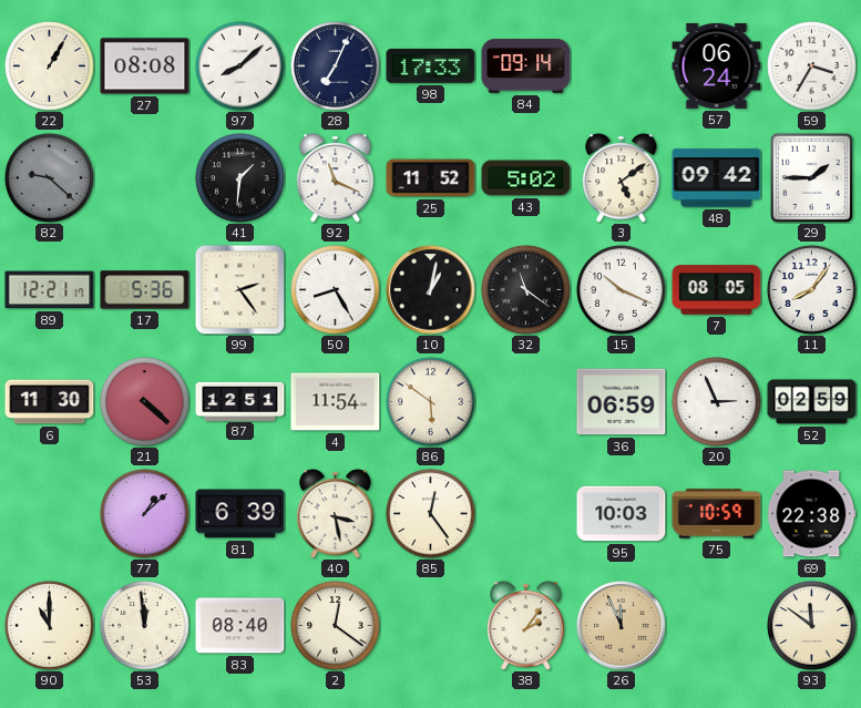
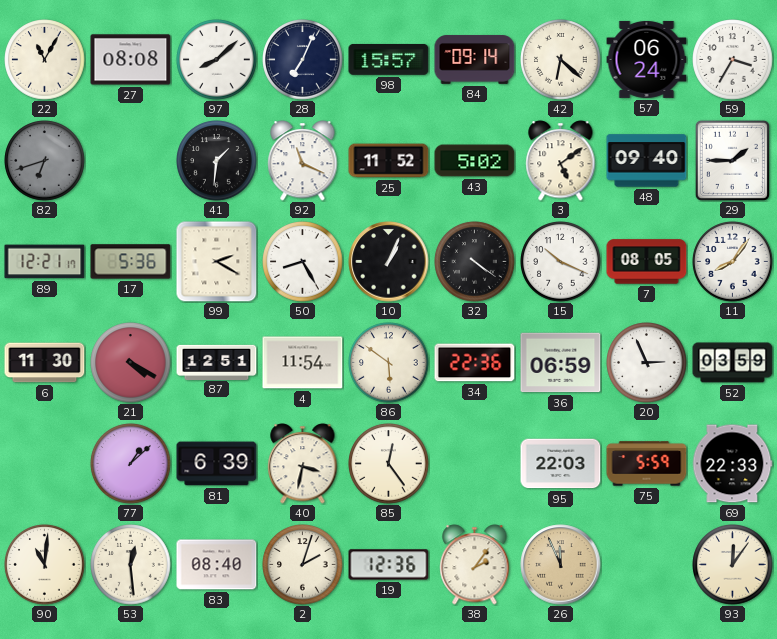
22: 1:05 -> 11:05 (45, 60)
98: 17:33 -> 15:57 (389, 59)
42: none -> 6:22 (561, 60)
82: 9:22 -> 6:42 (45, 161)
48: 09:42 -> 09:40 (647, 161)
99: 2:24 -> 2:20 (217, 262)
10: 1:02 -> 1:04 (389, 262)
32: 11:21 -> 4:21 (475, 262)
21: 4:22 -> 4:20 (131, 363)
34: none -> 22:36 (475, 363)
52: 02:59 -> 03:59 (733, 363)
40: 3:28 -> 3:32 (303, 464)
95: 10:03 -> 22:03 (561, 464)
75: 10:59 -> 5:59 (647, 464)
69: 22:38 -> 22:33 (732, 464)
90: 11:00 -> 11:01 (45, 565)
53: 11:59 -> 12:29 (131, 565)
2: 12:21 -> 2:03 (303, 565)
19: none -> 12:36 (389, 565)
93: 11:51 -> 12:06 (733, 565)
